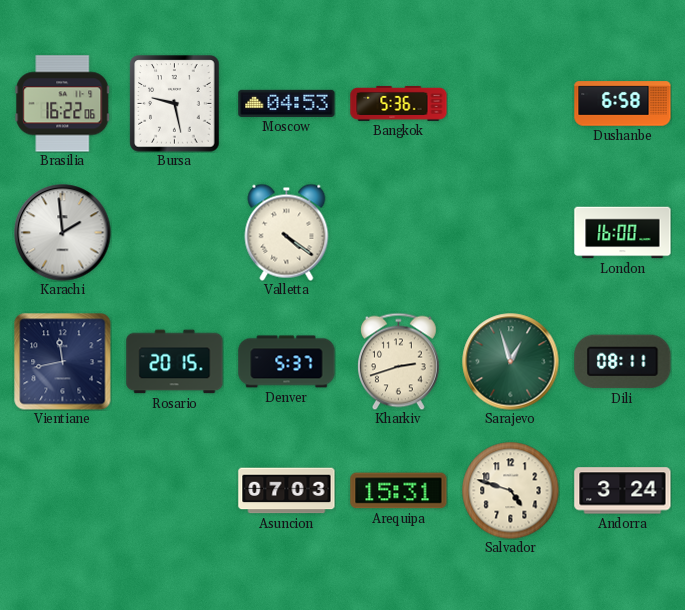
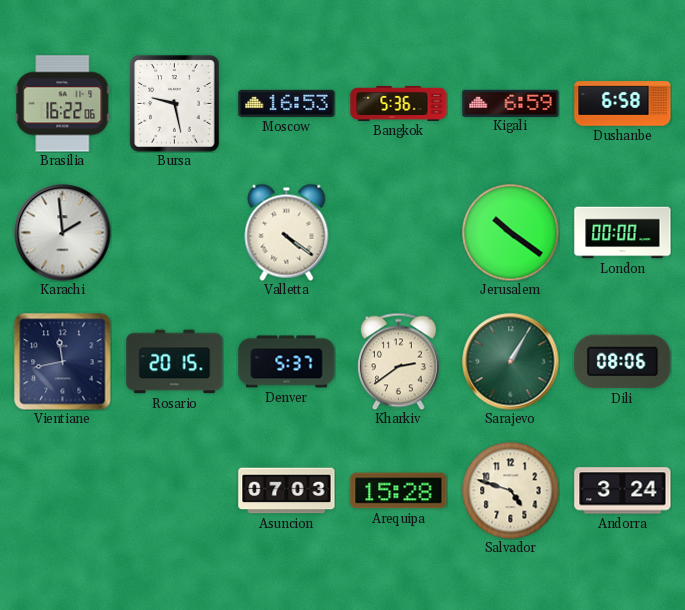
Moscow: 04:53 -> 16:53 (287, 103)
Kigali: none -> 6:59 (511, 103)
Jerusalem: none -> 10:21 (510, 232)
London: 16:00 -> 00:00 (623, 233)
Kharkiv: 2:42 -> 2:39 (399, 361)
Sarajevo: 12:57 -> 1:05 (511, 362)
Dili: 08:11 -> 08:06 (623, 362)
Arequipa: 15:31 -> 15:28 (399, 491)
